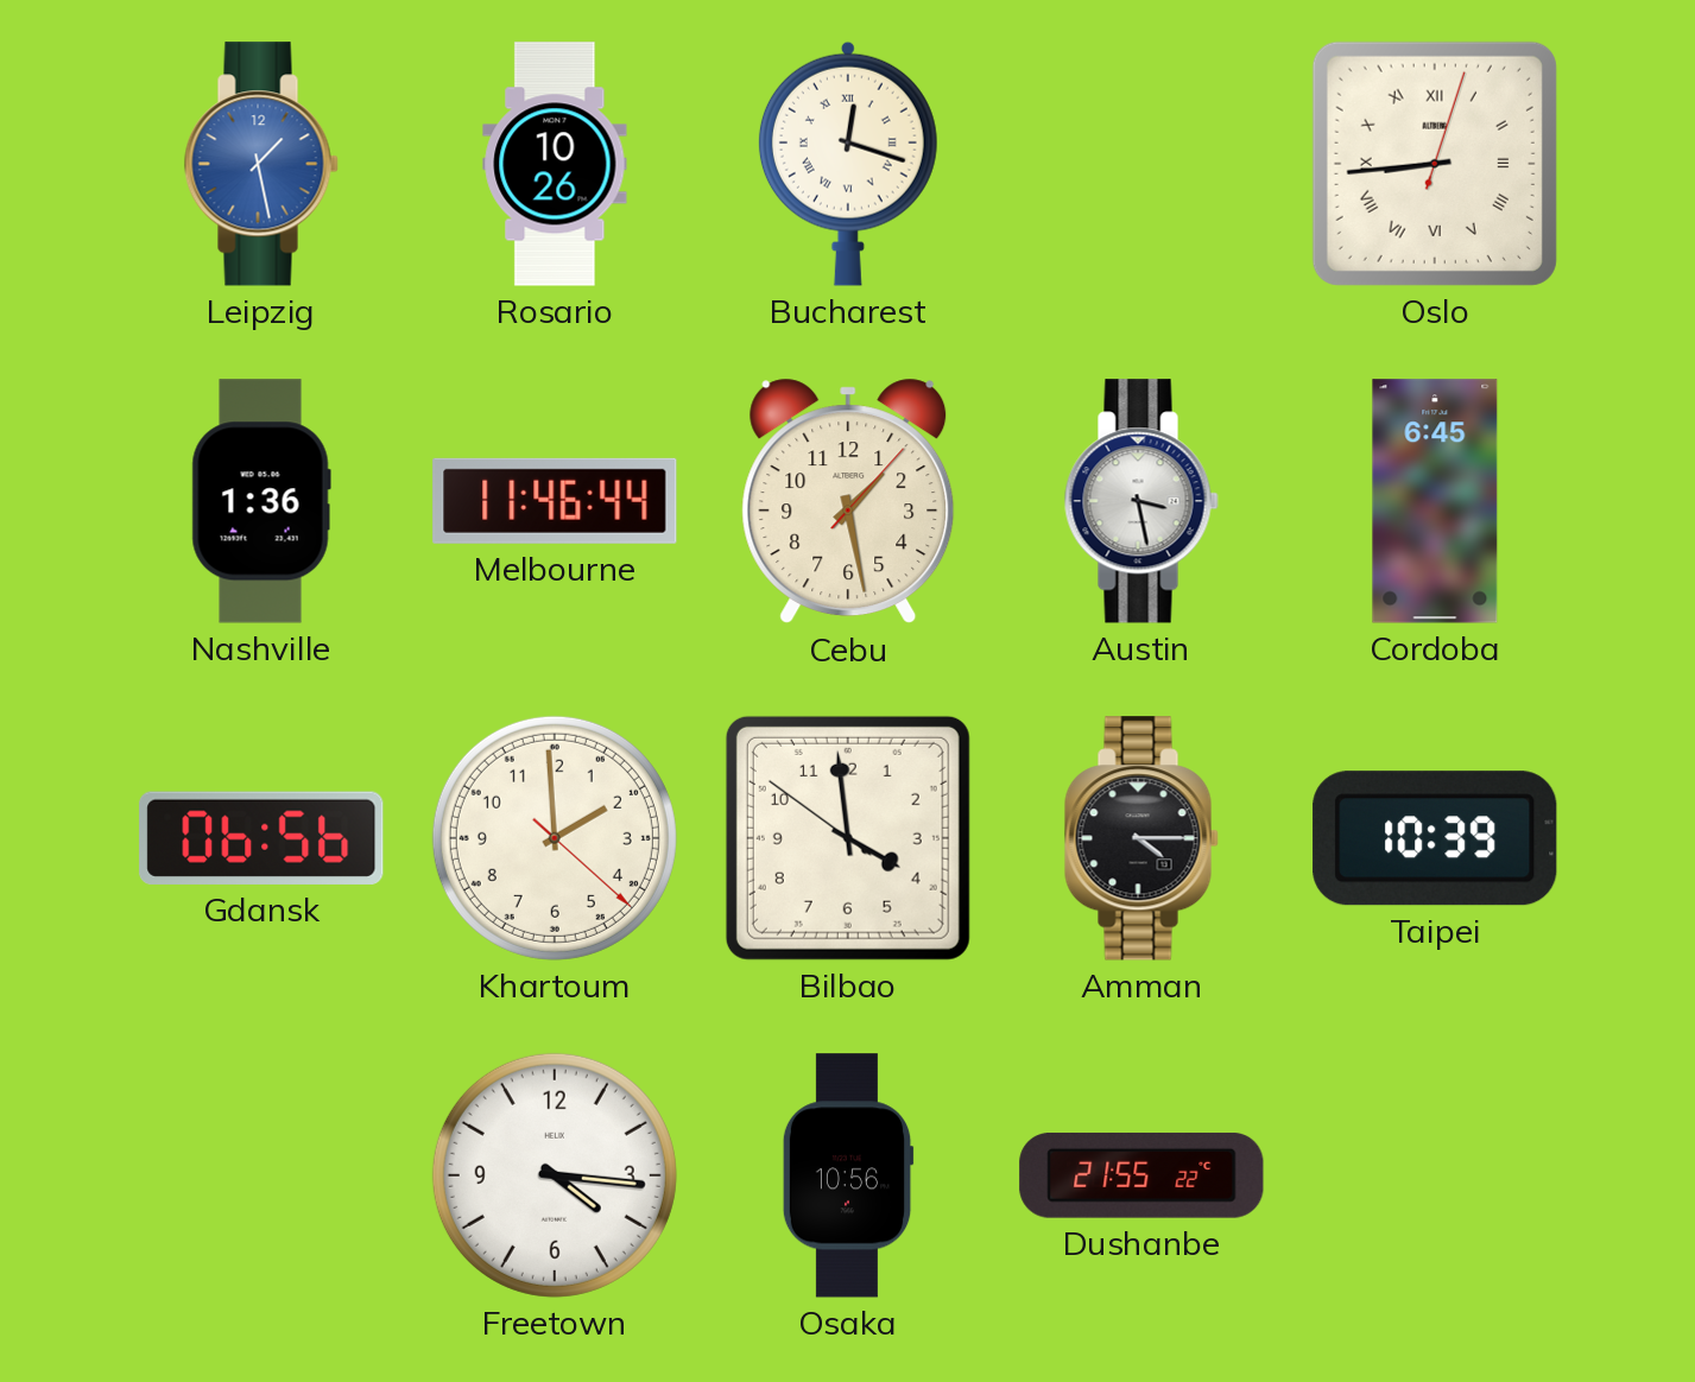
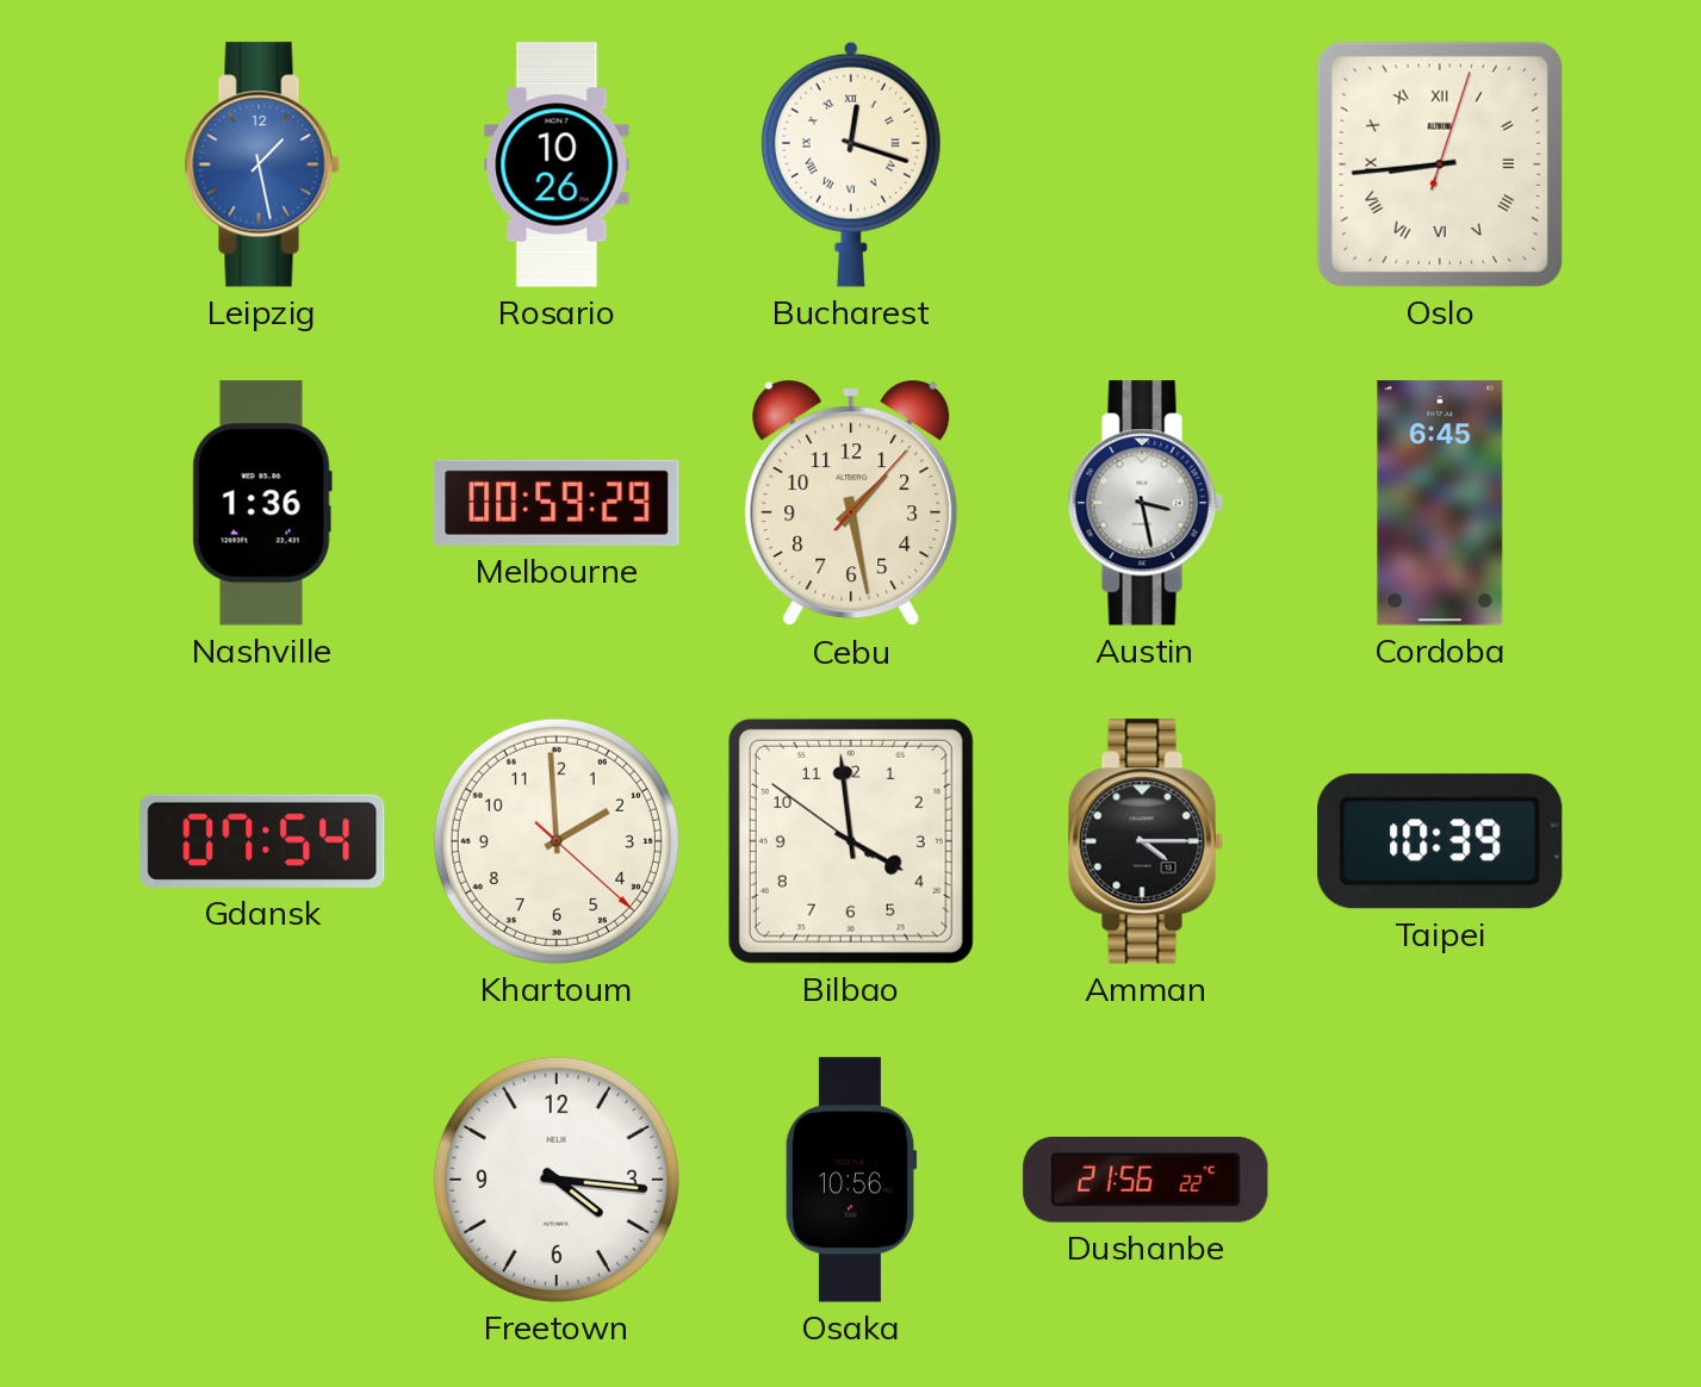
Melbourne: 11:46 -> 00:59 (557, 503)
Gdansk: 06:56 -> 07:54 (262, 841)
Dushanbe: 21:55 -> 21:56 (1146, 1180)
